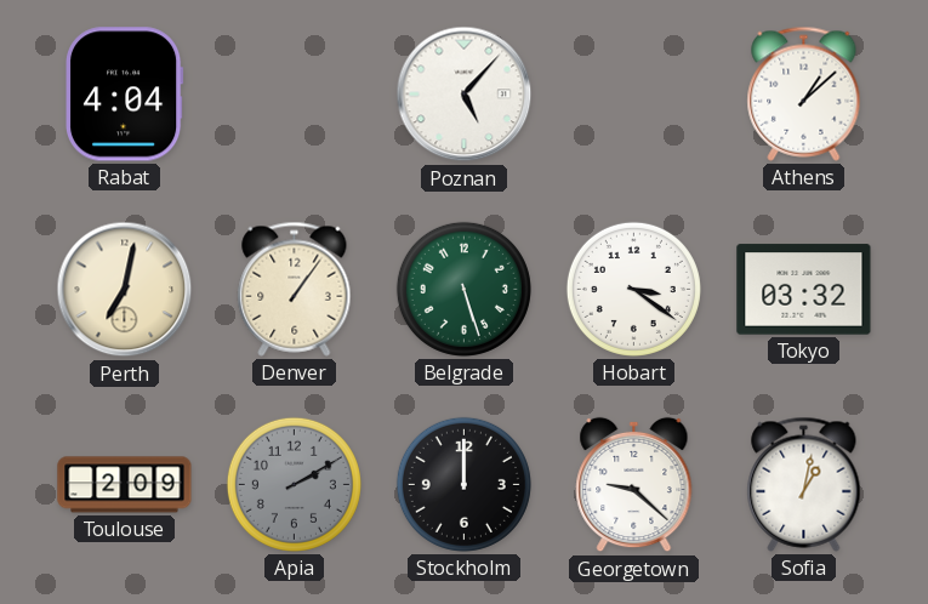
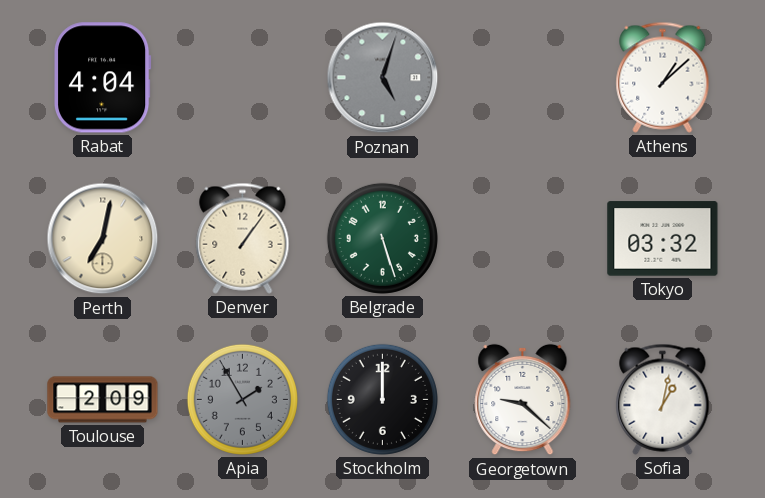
Poznan: 5:07 -> 5:03 (383, 78)
Poznan dial: white -> grey (383, 78)
Hobart: 3:21 -> none (633, 289)
Apia: 2:10 -> 1:55 (242, 399)
